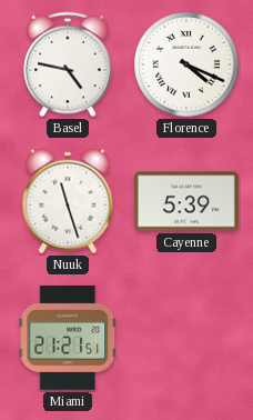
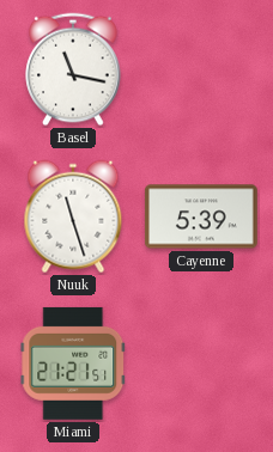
Basel: 4:47 -> 11:17 (73, 69)
Florence: 4:19 -> none (186, 64)
